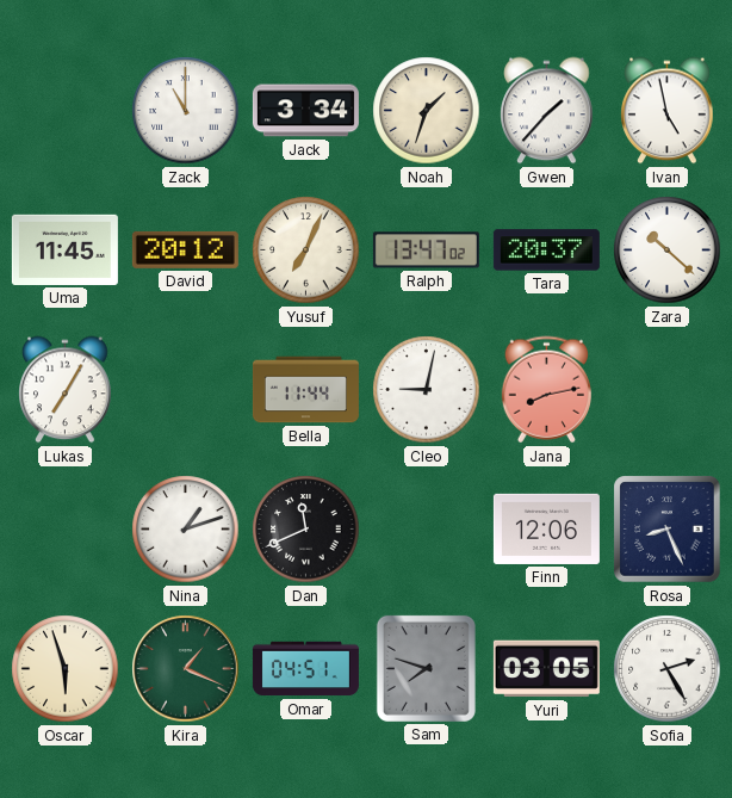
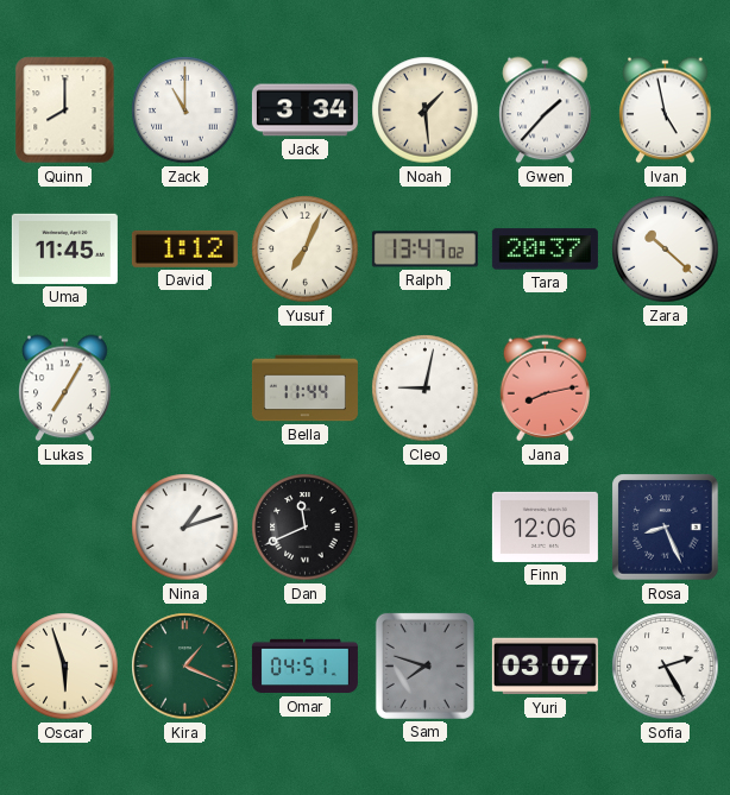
Quinn: none -> 8:00 (65, 111)
Noah: 1:33 -> 1:29 (426, 111)
David: 20:12 -> 1:12 (184, 248)
Yuri: 03:05 -> 03:07 (545, 667)
